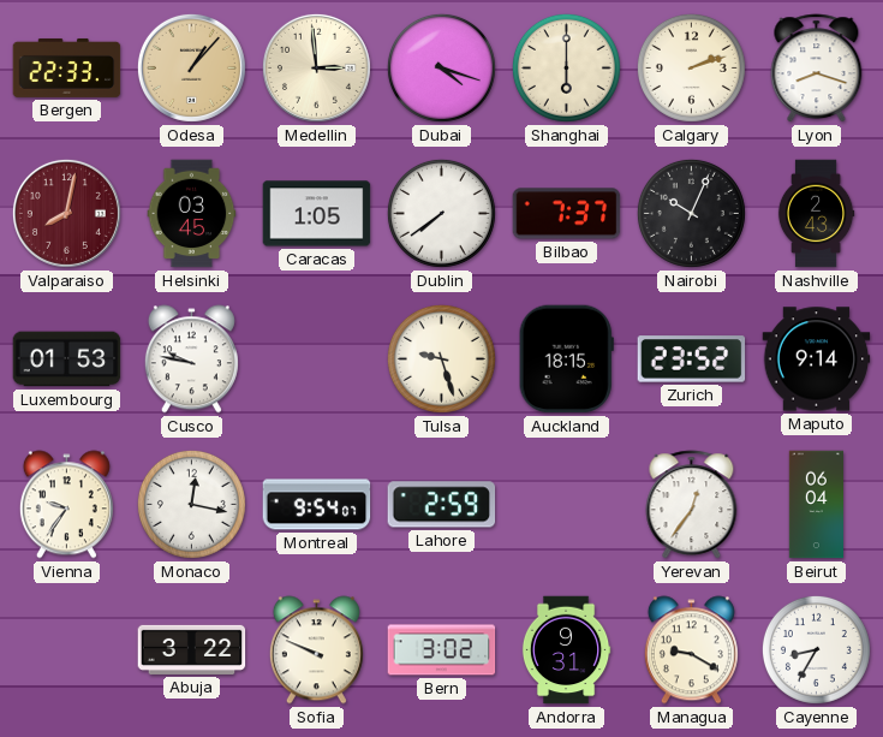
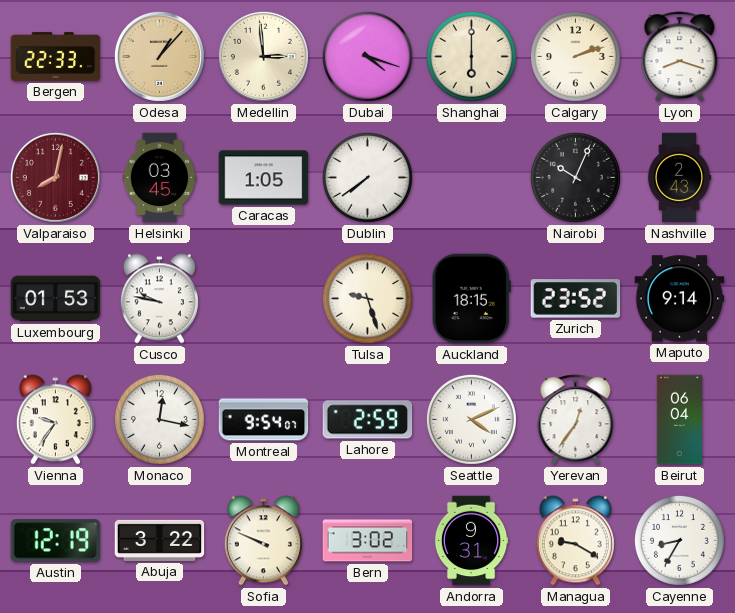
Bilbao: 7:37 -> none (567, 214)
Seattle: none -> 4:11 (471, 419)
Austin: none -> 12:19 (56, 541)
